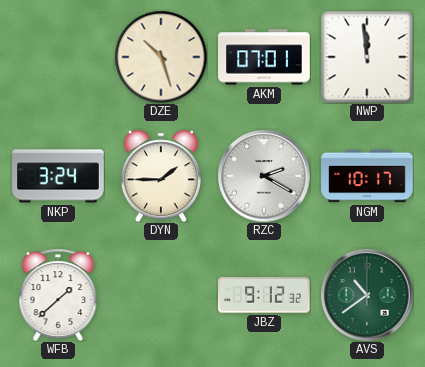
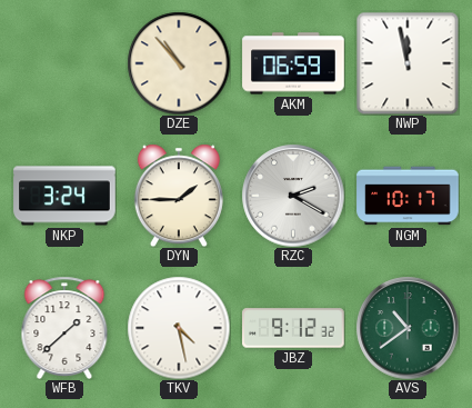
DZE: 10:27 -> 10:53 (179, 63)
AKM: 07:01 -> 06:59 (293, 63)
NWP: 11:59 -> 11:58 (408, 63)
TKV: none -> 4:28 (179, 328)
